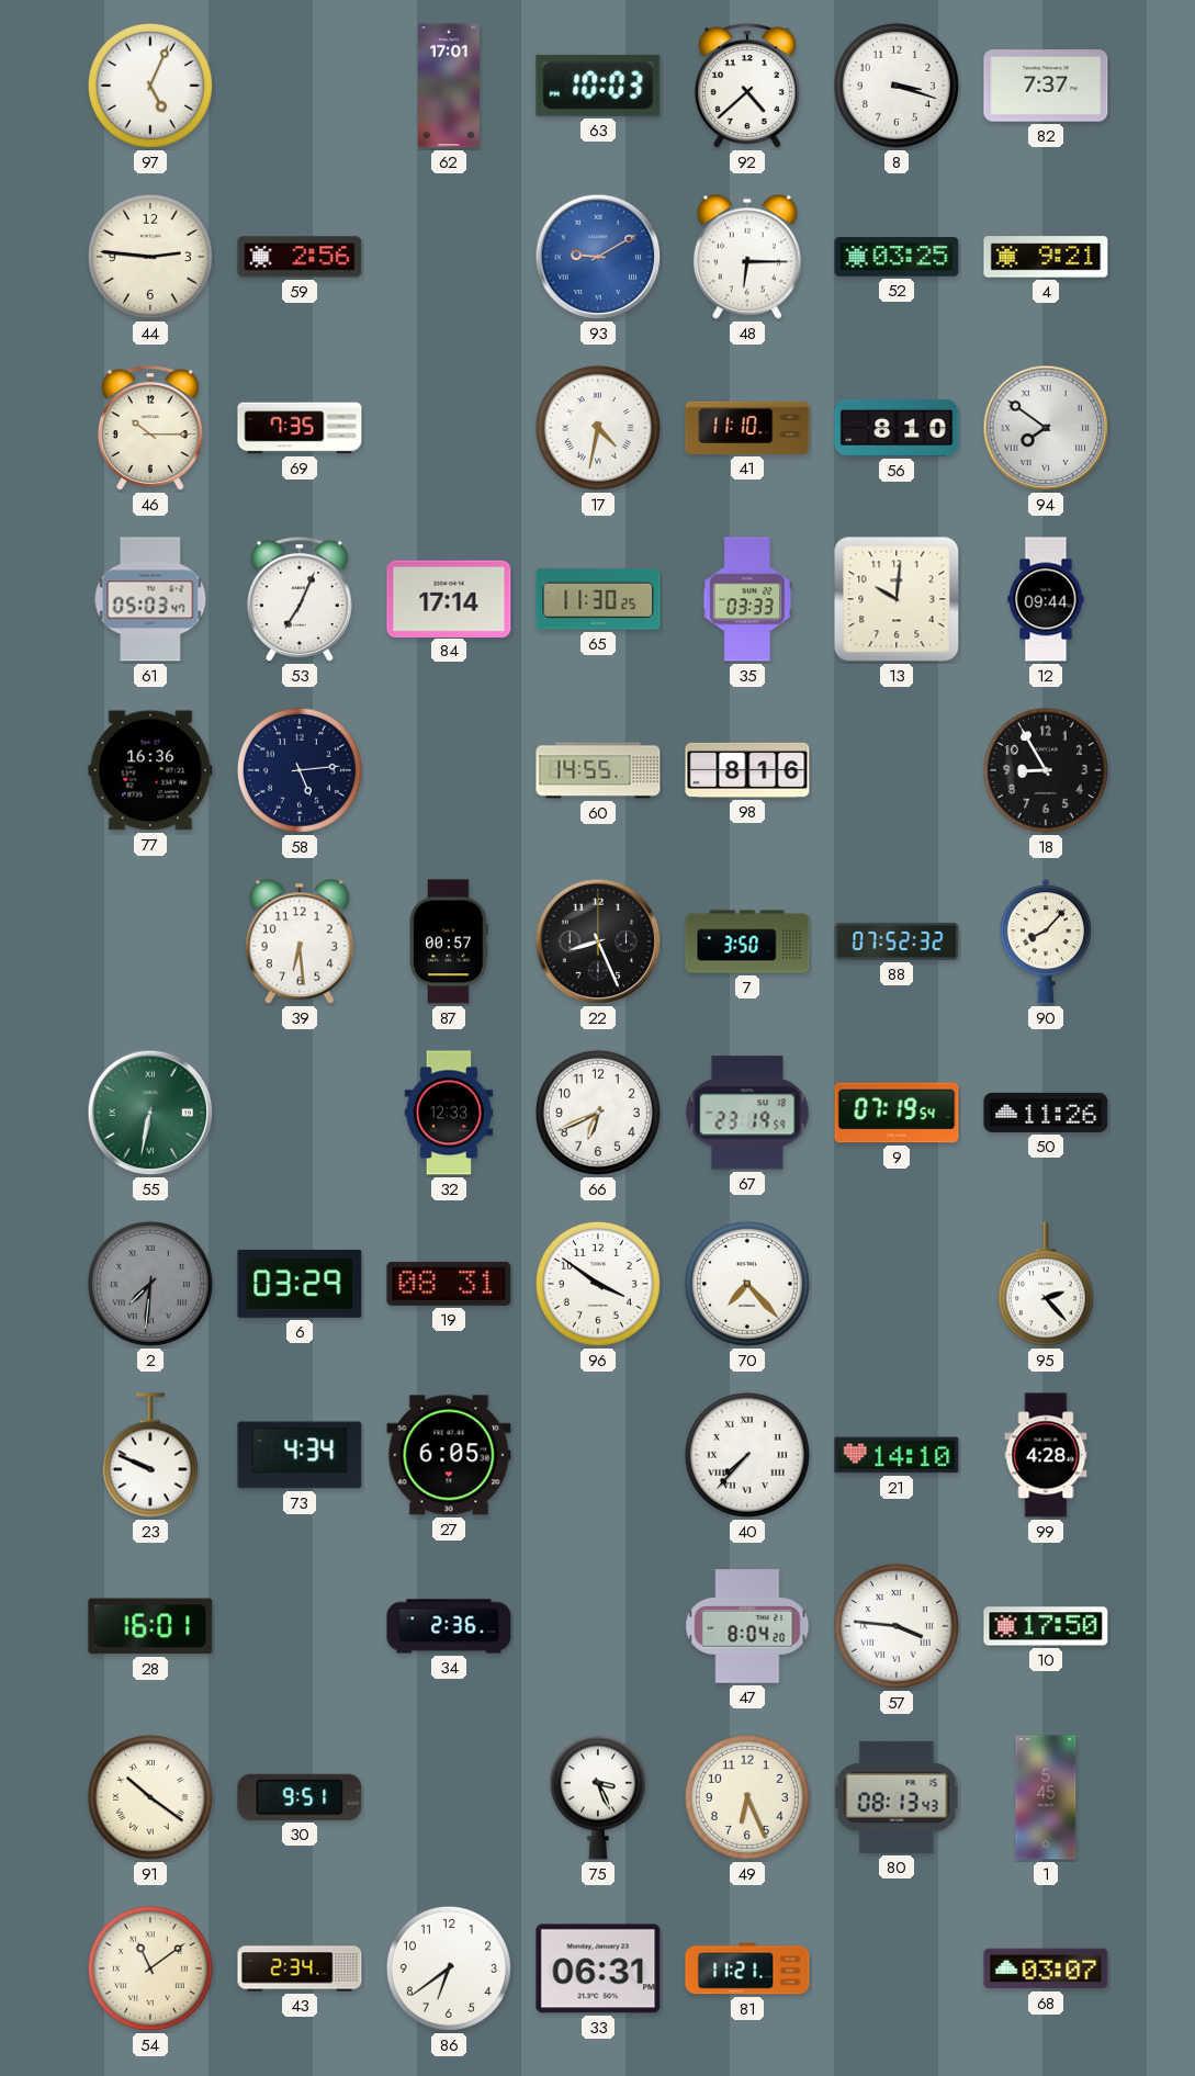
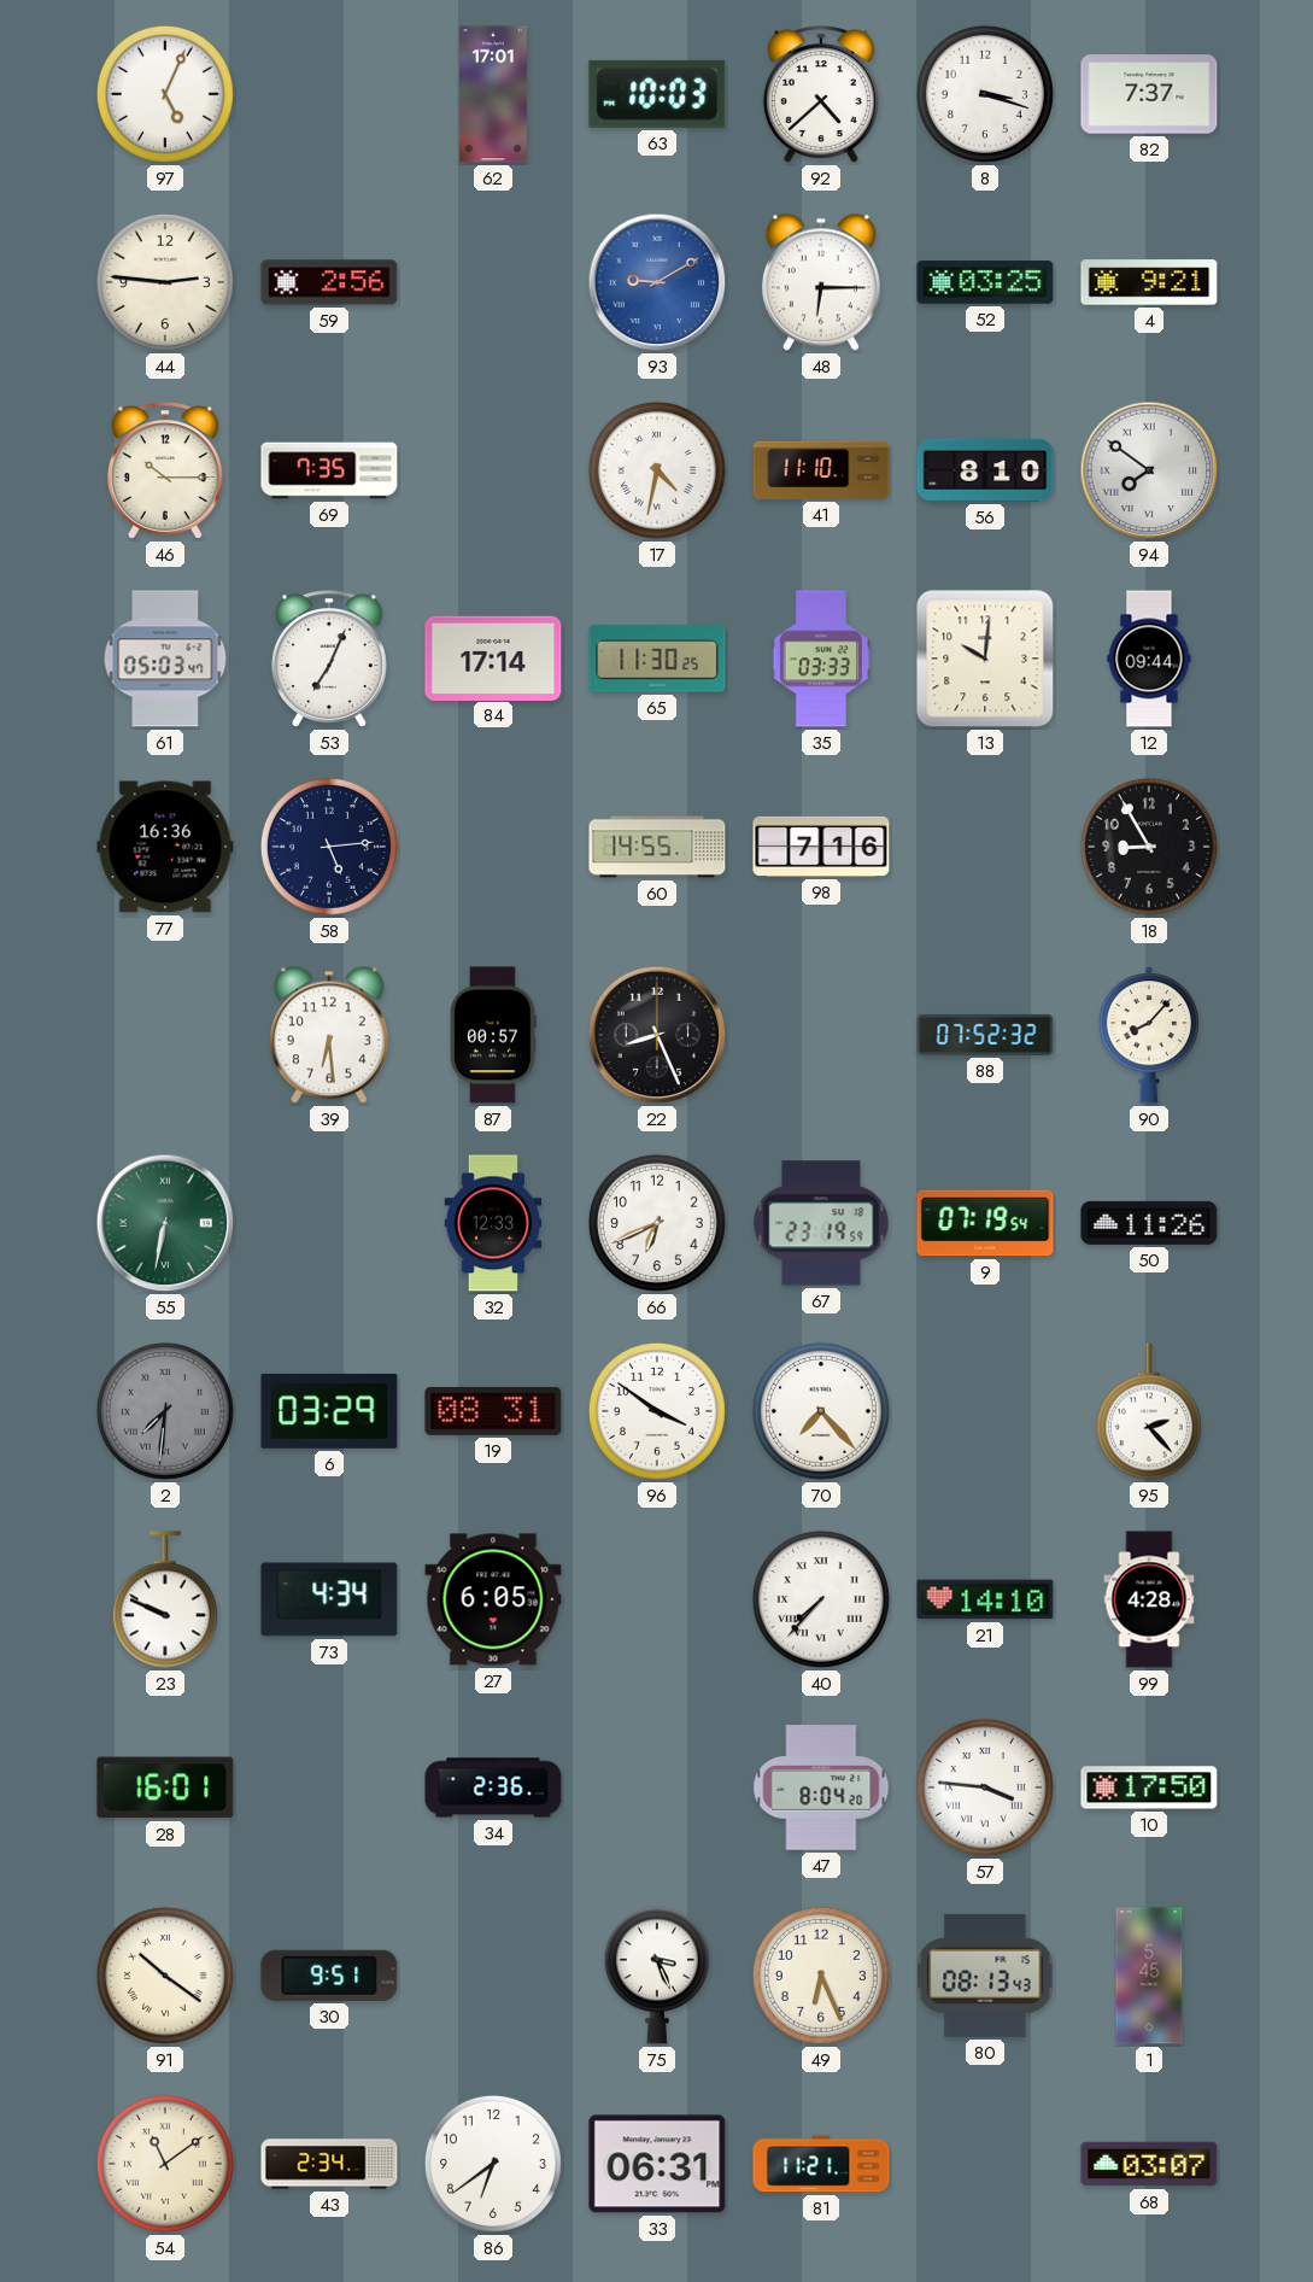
98: 8:16 -> 7:16 (821, 847)
7: 3:50 -> none (747, 941)
